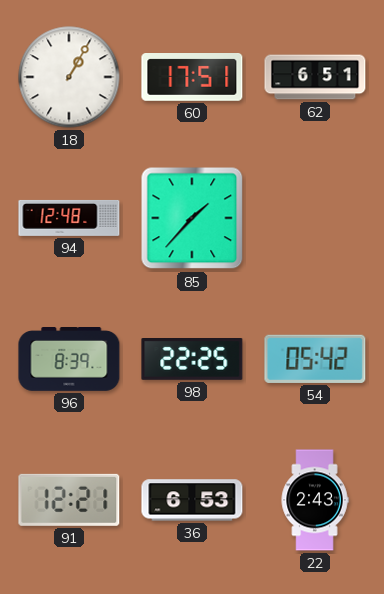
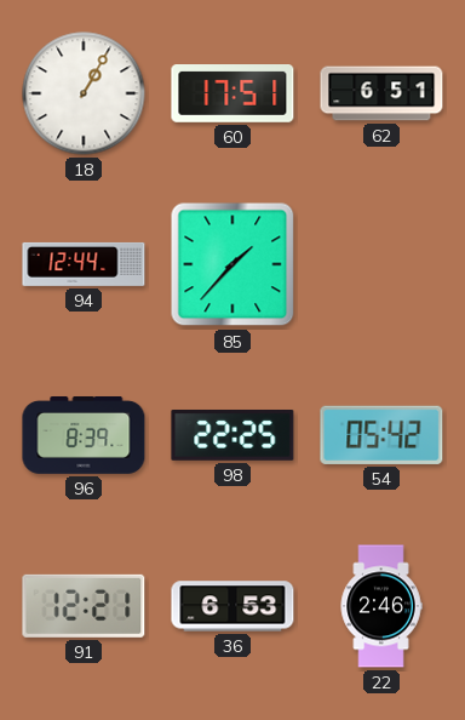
94: 12:48 -> 12:44 (84, 264)
22: 2:43 -> 2:46 (381, 606)
